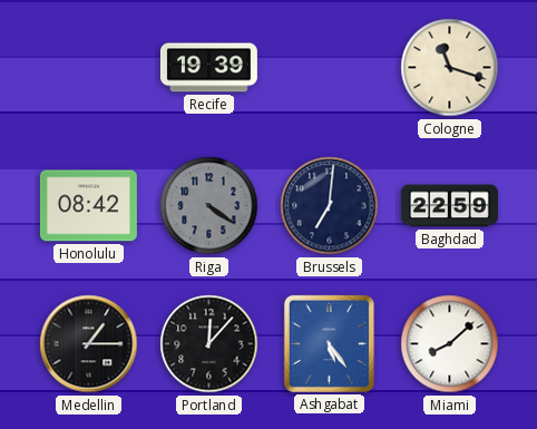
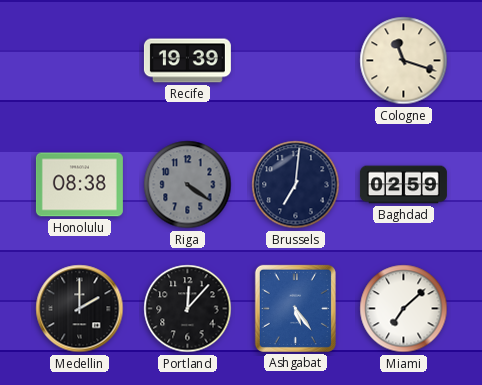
Honolulu: 08:42 -> 08:38 (79, 185)
Baghdad: 22:59 -> 02:59 (403, 185)
Medellin: 1:15 -> 2:00 (80, 309)
Miami: 8:08 -> 7:08 (404, 309)
